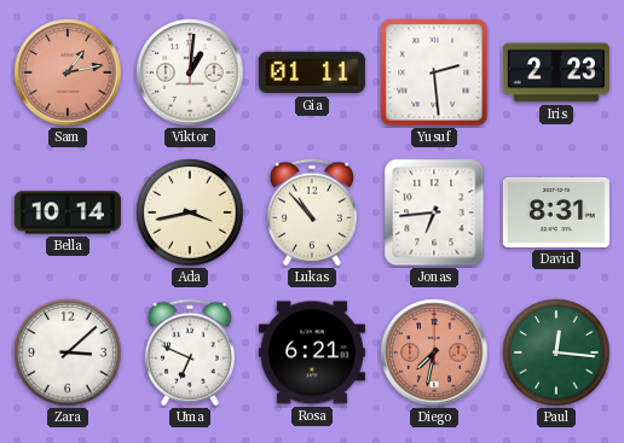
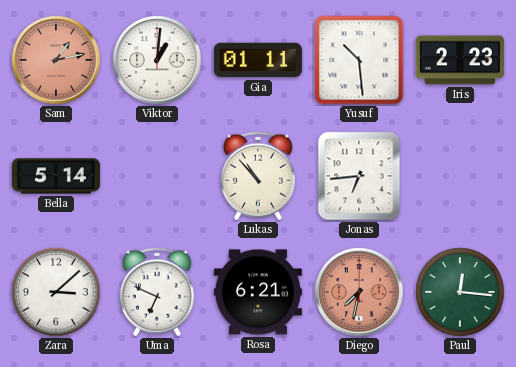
Yusuf: 2:29 -> 10:29 (359, 60)
Bella: 10:14 -> 5:14 (56, 176)
Ada: 3:43 -> none (190, 212)
David: 8:31 -> none (556, 212)
